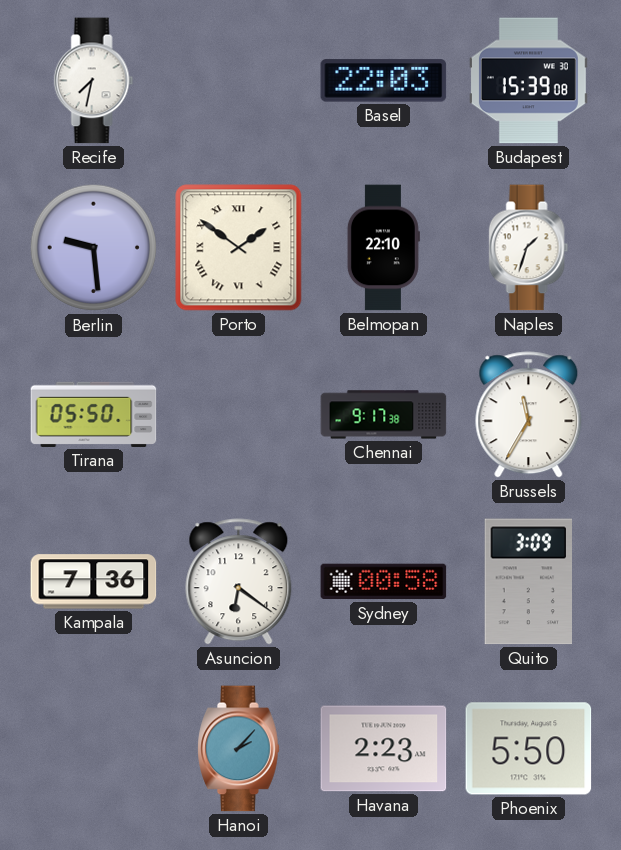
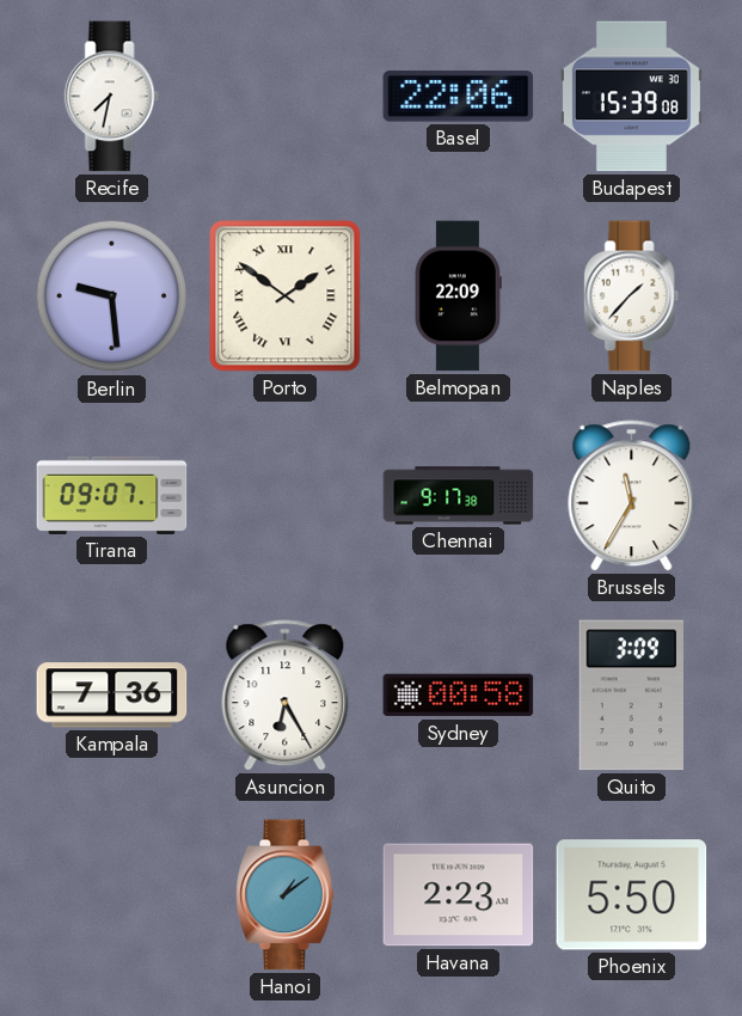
Basel: 22:03 -> 22:06 (459, 97)
Belmopan: 22:10 -> 22:09 (458, 296)
Naples: 1:33 -> 1:37 (632, 296)
Tirana: 05:50 -> 09:07 (112, 495)
Asuncion: 6:21 -> 6:25 (286, 696)
Hanoi: 2:07 -> 1:09 (286, 895)
